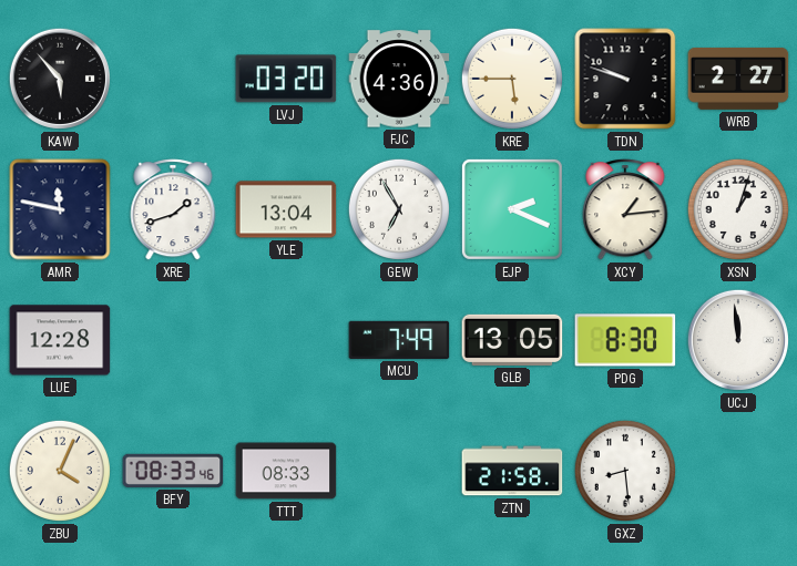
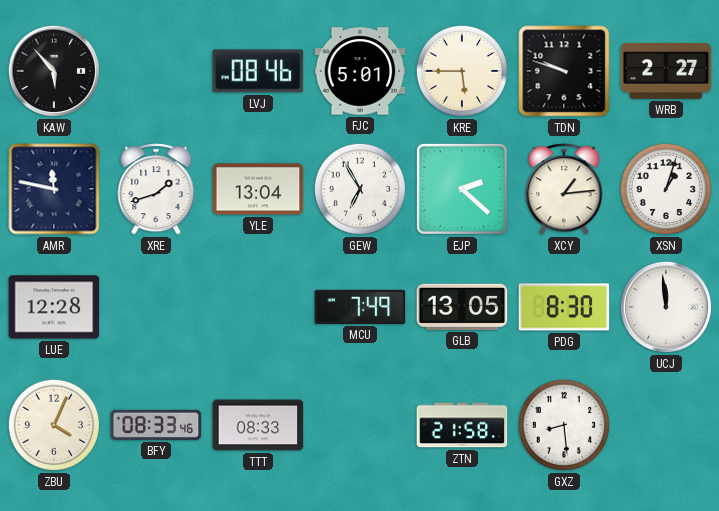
LVJ: 03:20 -> 08:46 (258, 71)
FJC: 4:36 -> 5:01 (360, 71)
EJP: 2:19 -> 2:22 (462, 189)
